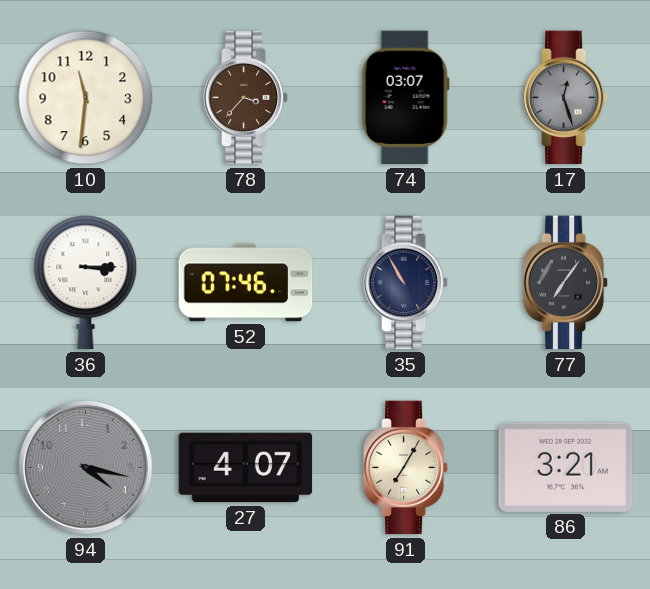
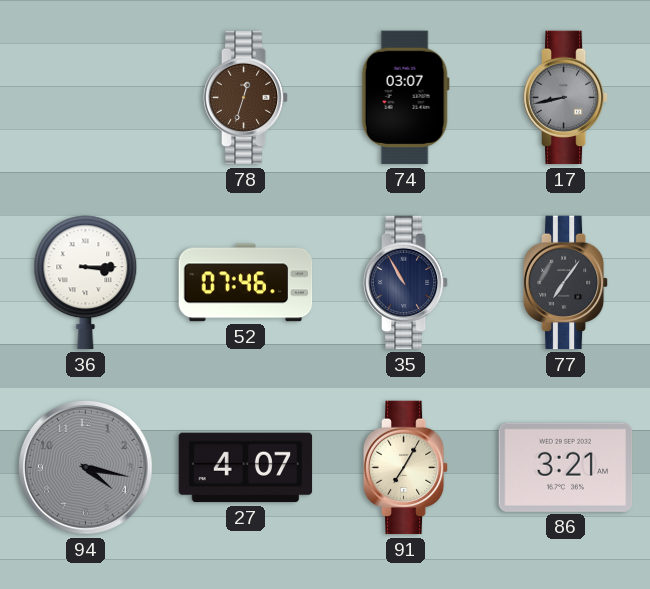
10: 11:31 -> none (86, 98)
78: 3:37 -> 12:33 (246, 98)
17: 12:27 -> 8:43 (566, 98)
